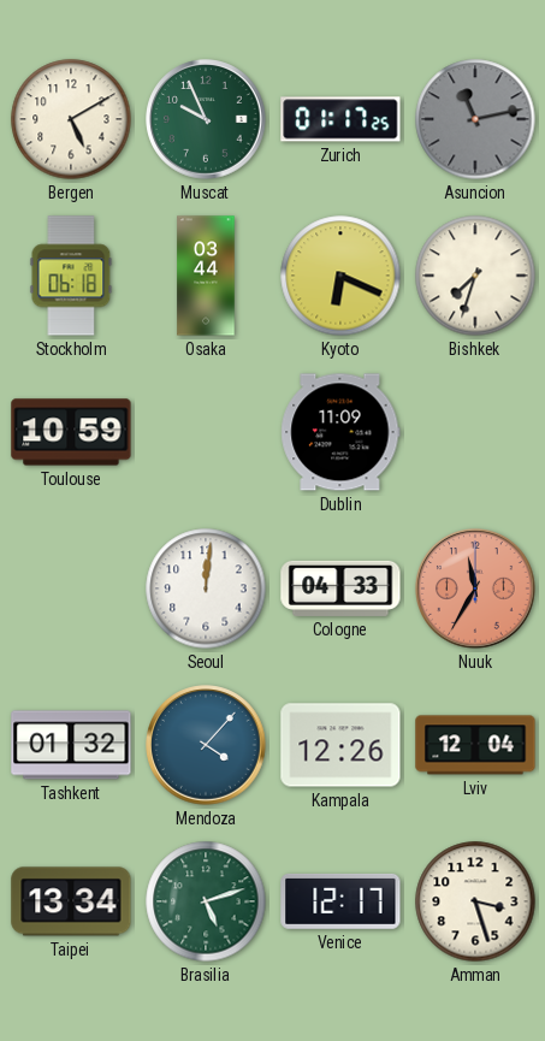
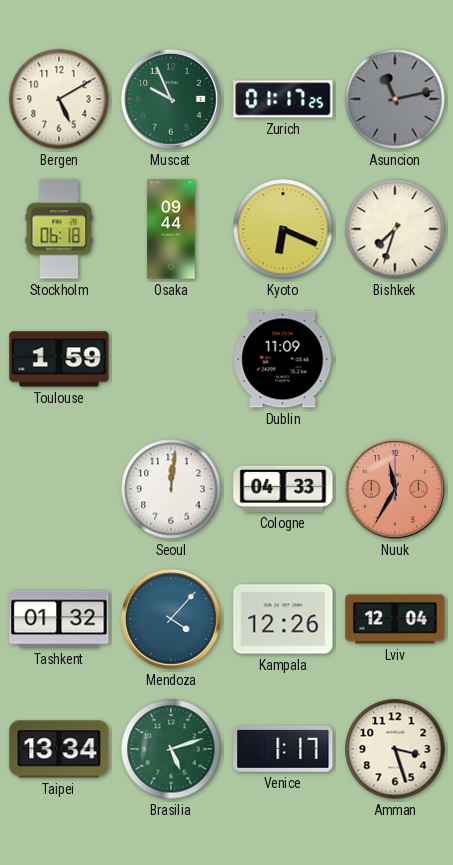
Osaka: 03:44 -> 09:44 (171, 229)
Toulouse: 10:59 -> 1:59 (59, 359)
Venice: 12:17 -> 1:17 (283, 749)
